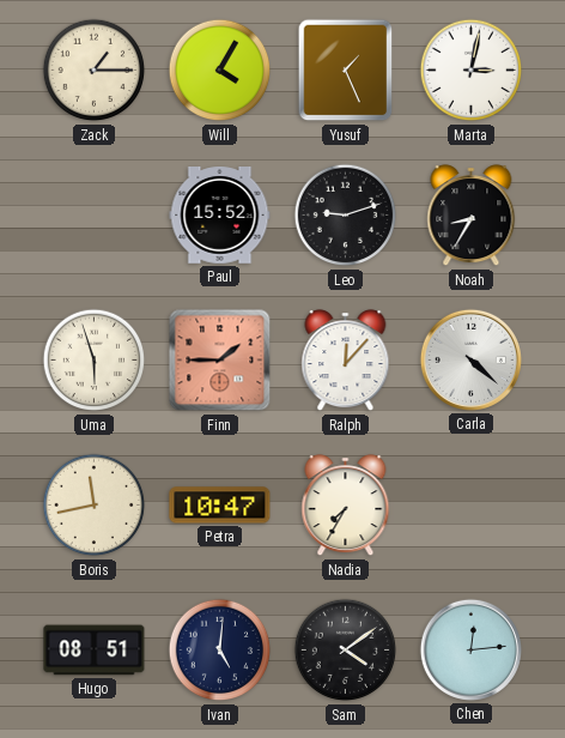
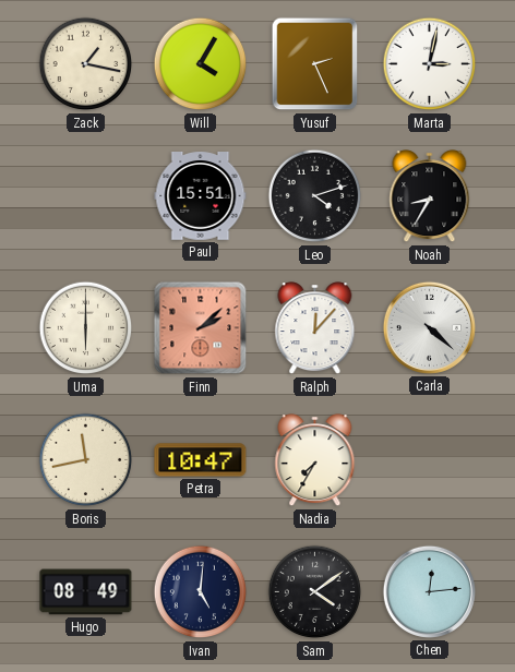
Zack: 1:15 -> 1:17 (86, 64)
Yusuf: 1:26 -> 2:26 (315, 64)
Paul: 15:52 -> 15:51 (201, 196)
Leo: 9:12 -> 4:12 (315, 196)
Uma: 5:57 -> 6:00 (86, 328)
Finn: 1:45 -> 2:08 (201, 328)
Hugo: 08:51 -> 08:49 (86, 592)
